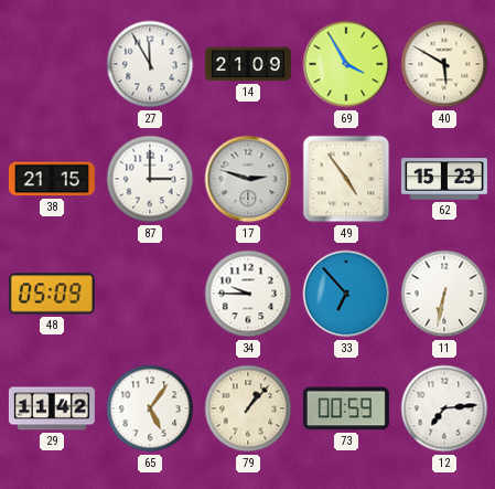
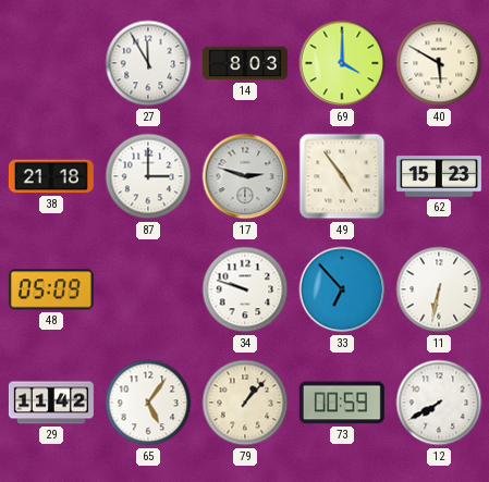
14: 21:09 -> 8:03 (245, 63)
69: 3:55 -> 4:00 (342, 63)
38: 21:15 -> 21:18 (51, 176)
34: 9:45 -> 9:48 (245, 289)
12: 7:14 -> 7:40 (439, 403)
